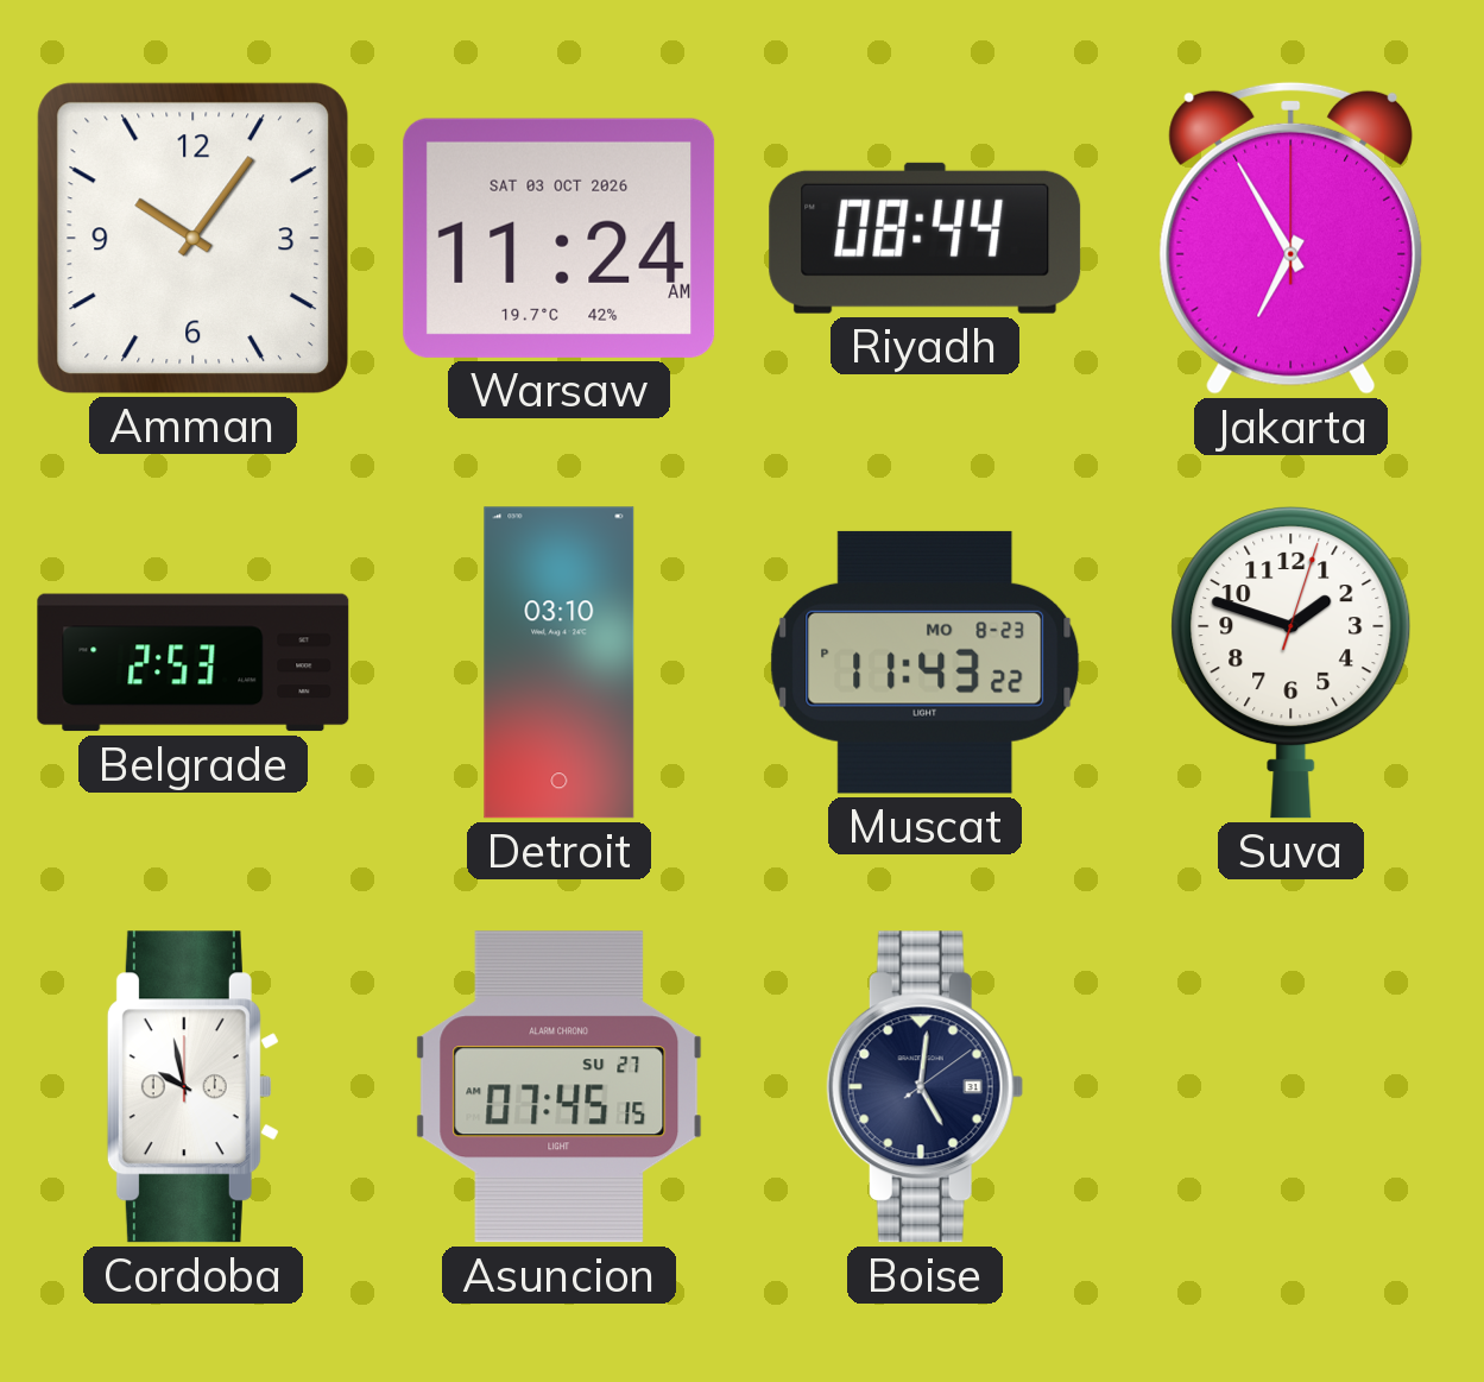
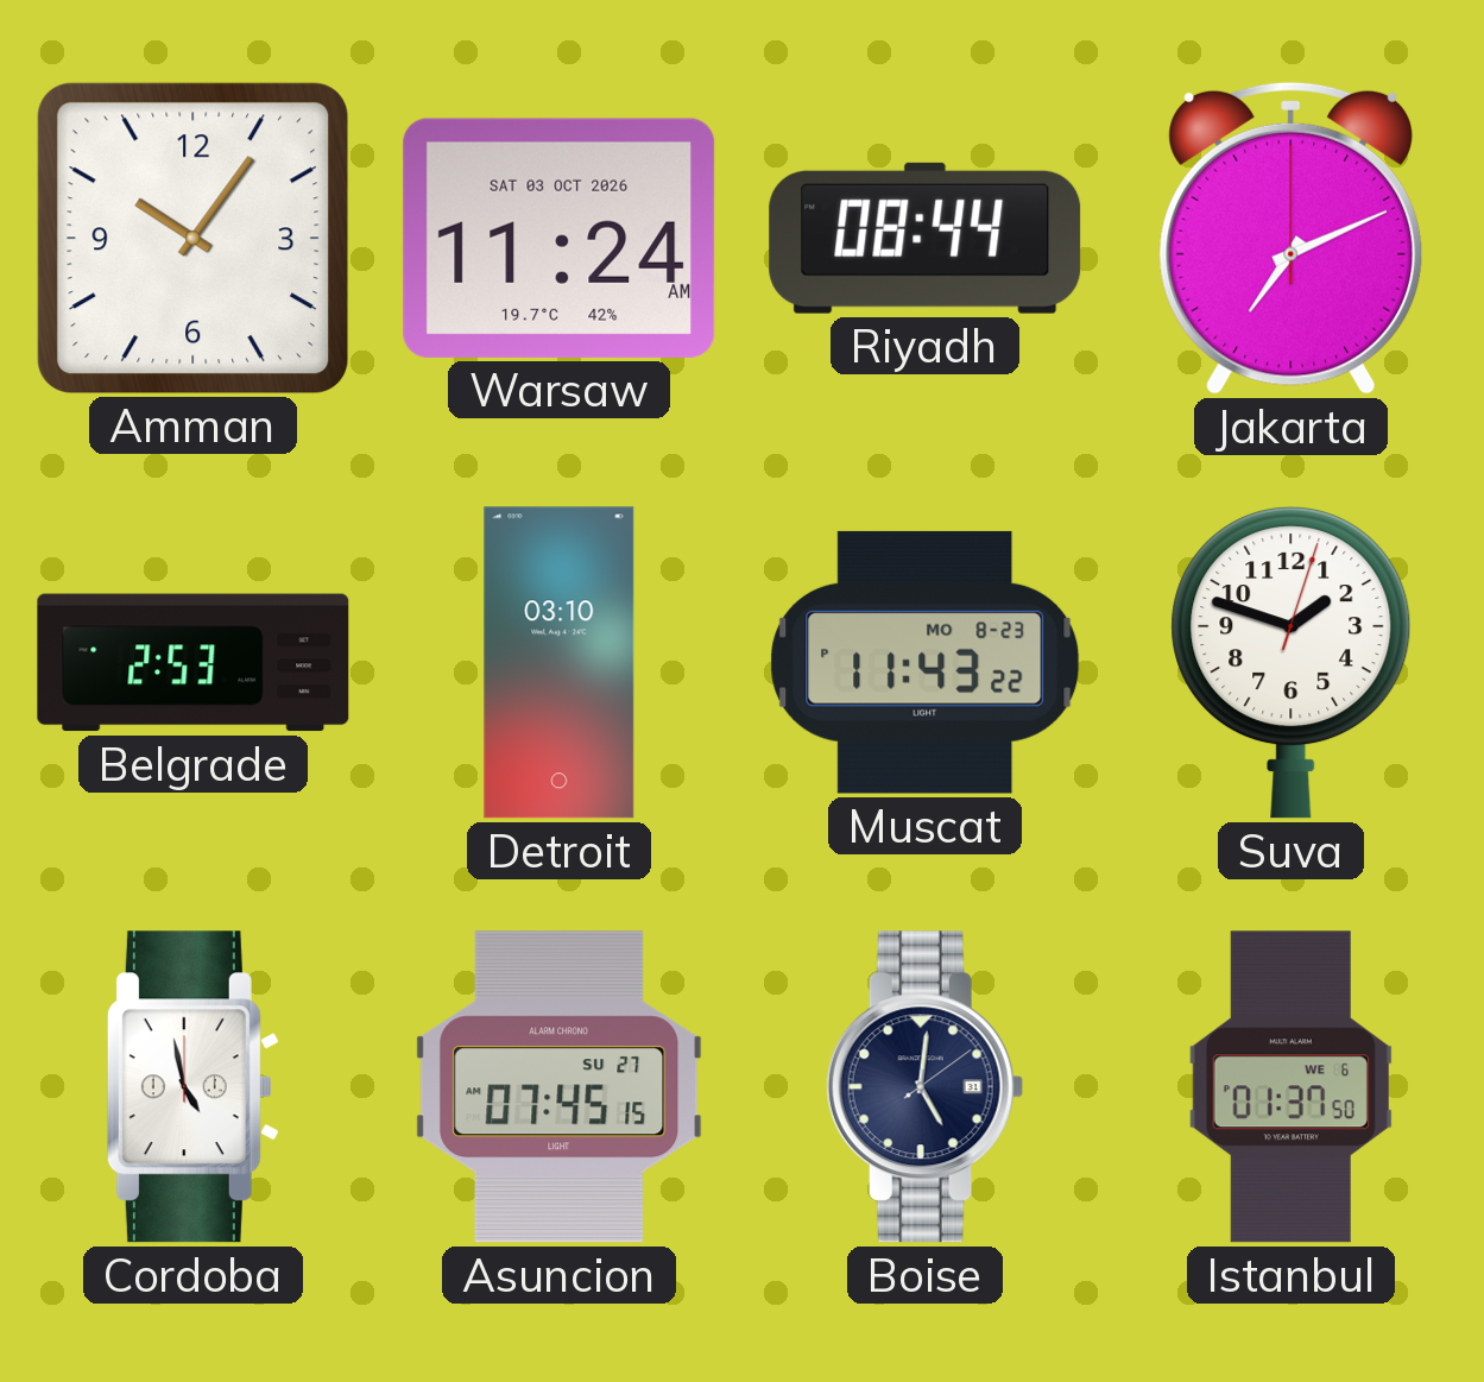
Jakarta: 6:55 -> 7:11 (1292, 238)
Cordoba: 9:58 -> 4:58 (192, 1087)
Istanbul: none -> 01:37 (1290, 1087)
